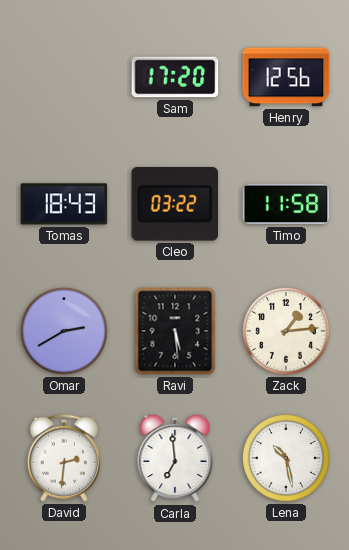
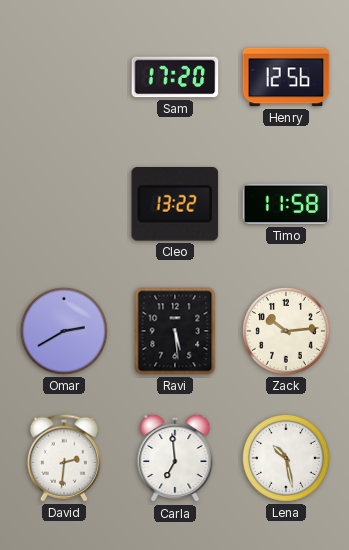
Tomas: 18:43 -> none (64, 204)
Cleo: 03:22 -> 13:22 (175, 205)
Zack: 1:14 -> 10:14 (286, 331)
